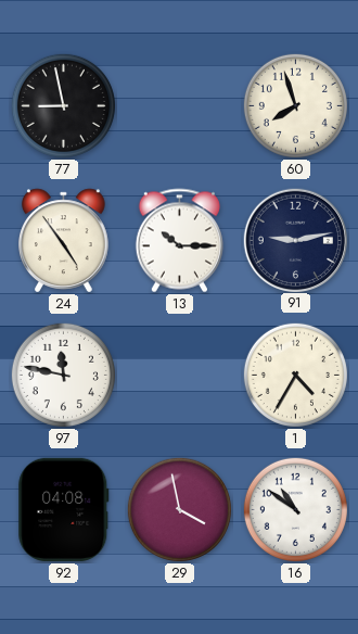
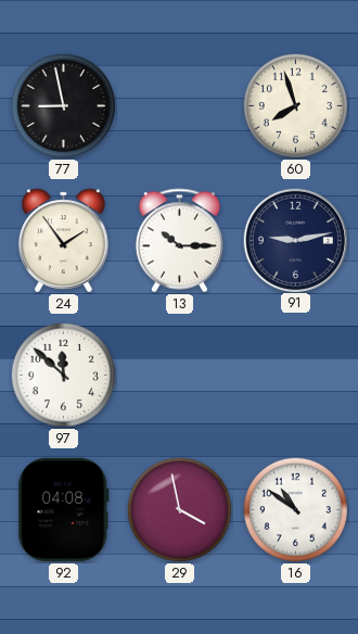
24: 4:54 -> 1:54 (64, 241)
97: 11:47 -> 11:52 (63, 375)
1: 4:35 -> none (295, 375)
